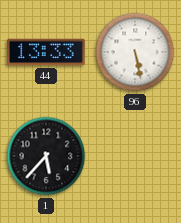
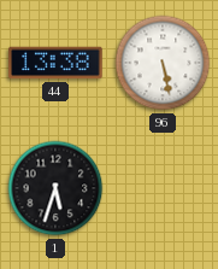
44: 13:33 -> 13:38 (55, 63)
1: 5:37 -> 5:33 (55, 188)
